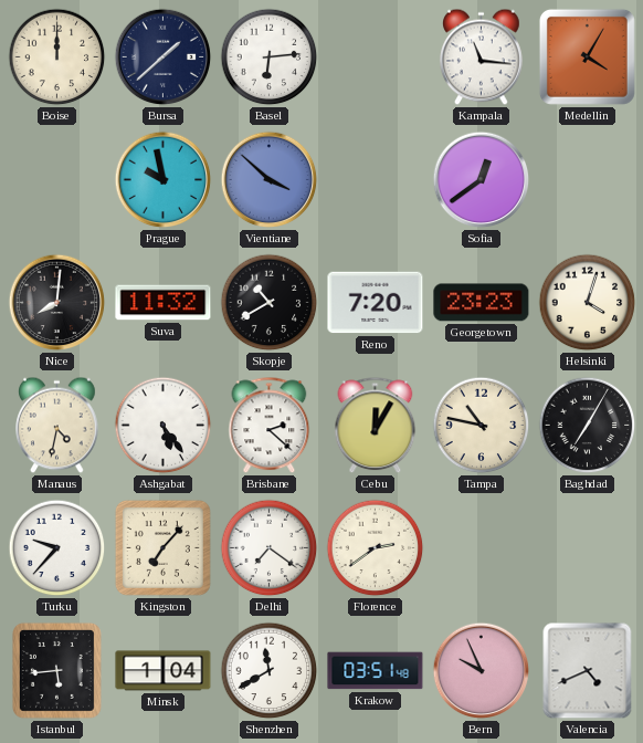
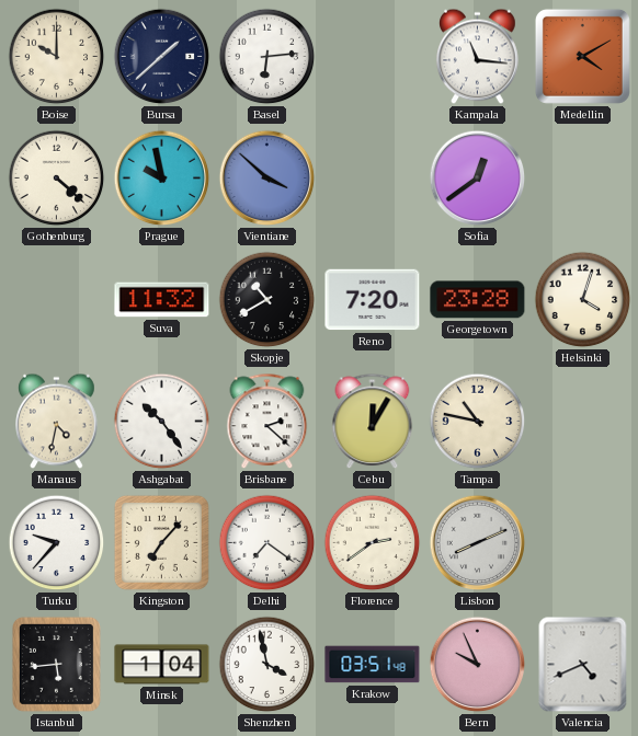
Boise: 12:00 -> 10:00 (57, 57)
Medellin: 4:05 -> 4:10 (582, 56)
Gothenburg: none -> 4:22 (57, 179)
Nice: 8:01 -> none (57, 303)
Georgetown: 23:23 -> 23:28 (478, 300)
Ashgabat: 5:24 -> 10:24 (162, 422)
Baghdad: 7:05 -> none (588, 426)
Lisbon: none -> 8:11 (478, 543)
Shenzhen: 11:40 -> 3:58 (267, 665)
